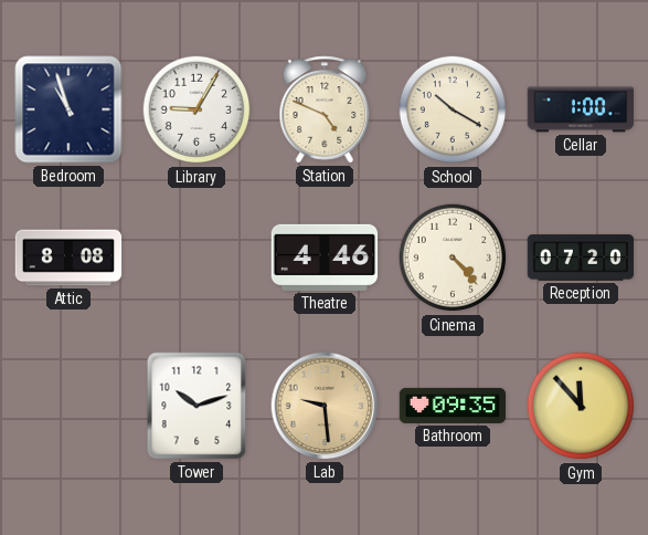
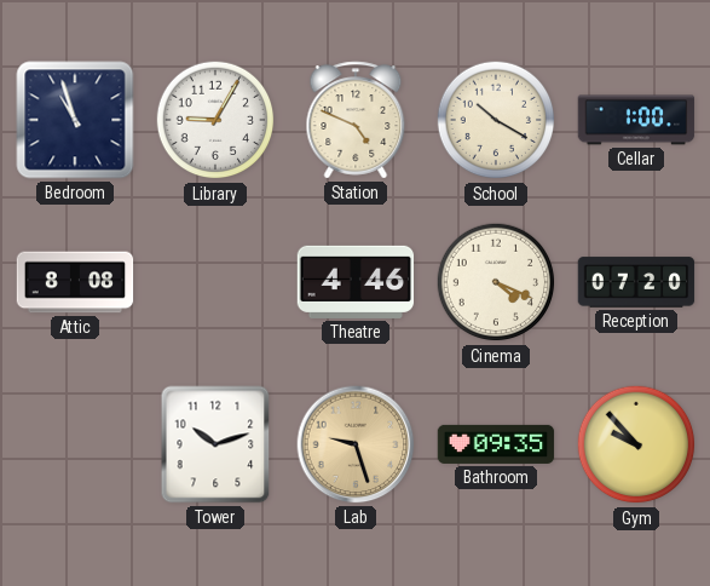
Cinema: 4:23 -> 4:19 (496, 282)
Lab: 9:29 -> 9:27 (356, 444)
Gym: 11:53 -> 9:53 (636, 444)
